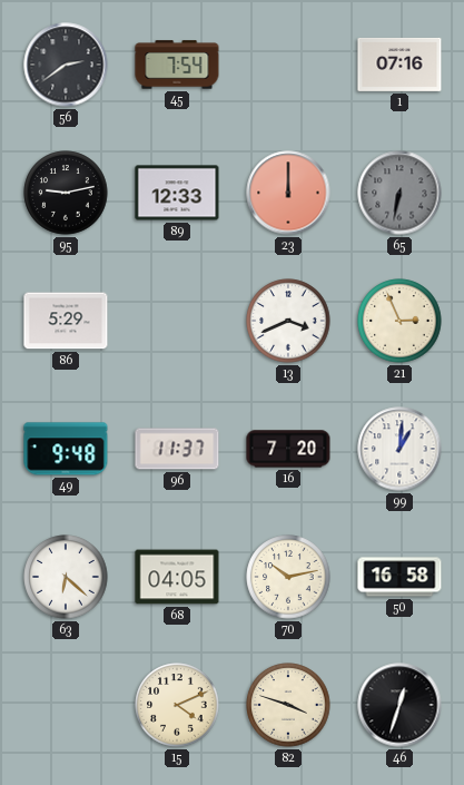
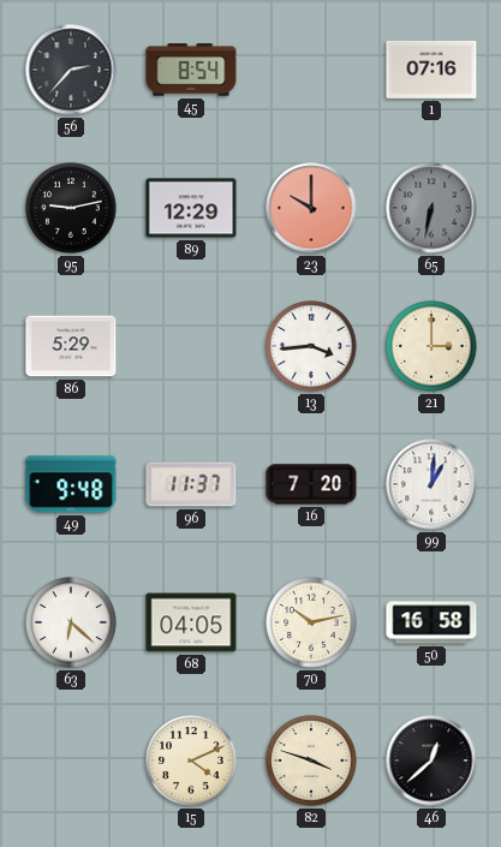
56: 2:39 -> 2:37 (71, 70)
45: 7:54 -> 8:54 (191, 70)
89: 12:33 -> 12:29 (191, 208)
23: 12:00 -> 10:00 (311, 208)
13: 3:41 -> 3:44 (311, 346)
21: 2:56 -> 3:00 (431, 346)
46: 12:33 -> 12:38 (431, 760)
